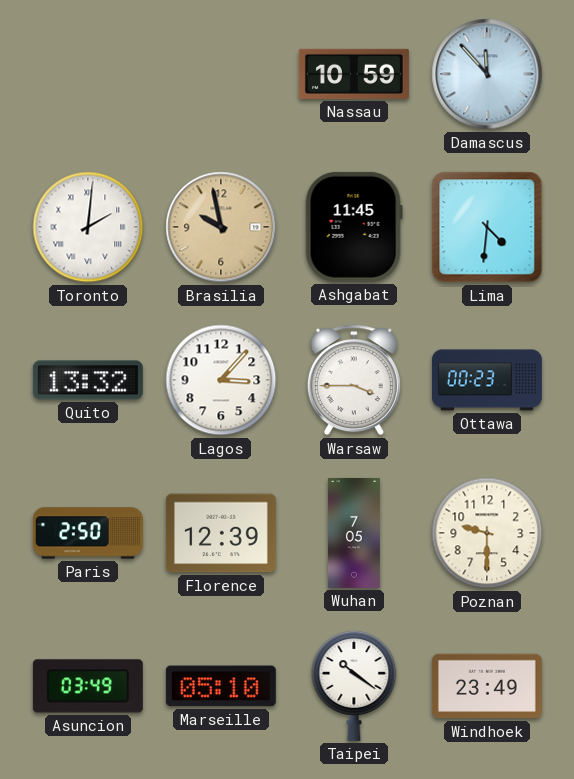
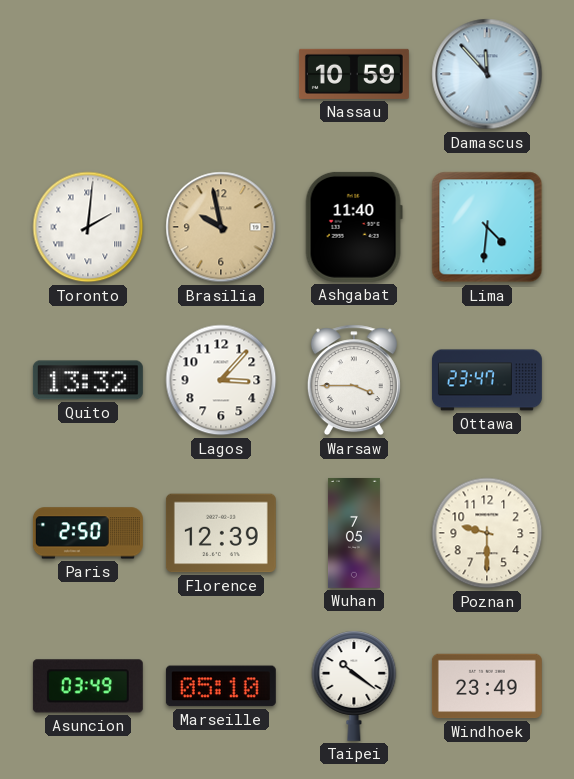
Ashgabat: 11:45 -> 11:40 (354, 227)
Ottawa: 00:23 -> 23:47 (487, 380)
